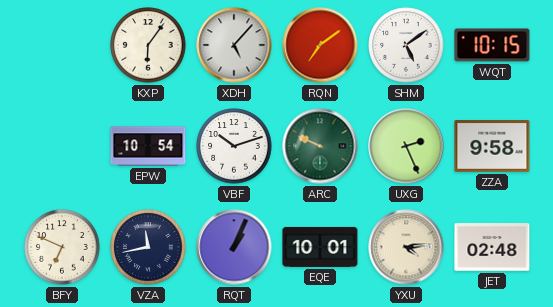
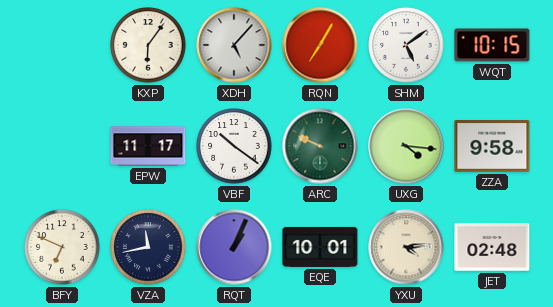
RQN: 7:09 -> 7:05 (320, 45)
EPW: 10:54 -> 11:17 (148, 146)
VBF: 10:12 -> 10:21 (234, 146)
UXG: 2:26 -> 4:16 (406, 146)
